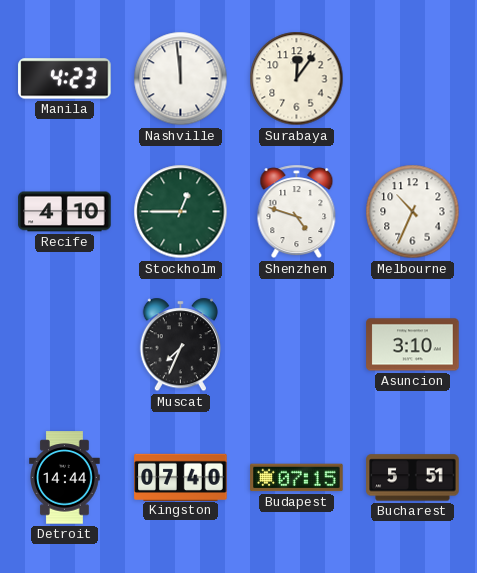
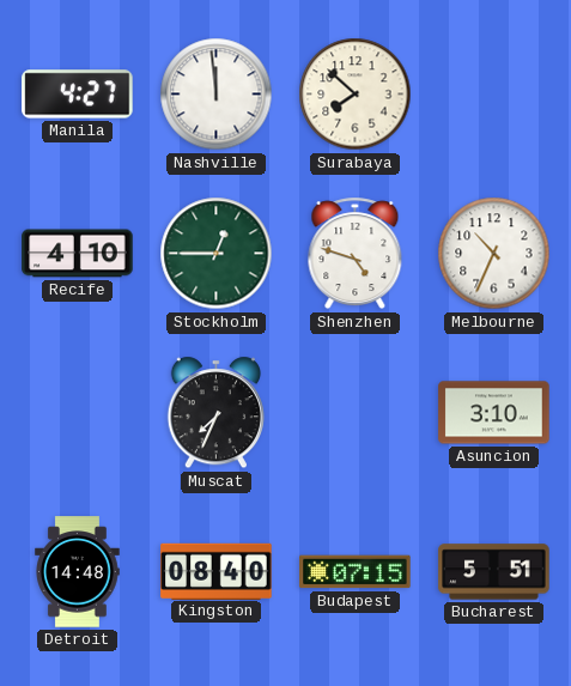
Manila: 4:23 -> 4:27 (78, 95)
Surabaya: 12:06 -> 7:52 (356, 95)
Detroit: 14:44 -> 14:48 (78, 572)
Kingston: 07:40 -> 08:40 (217, 571)
